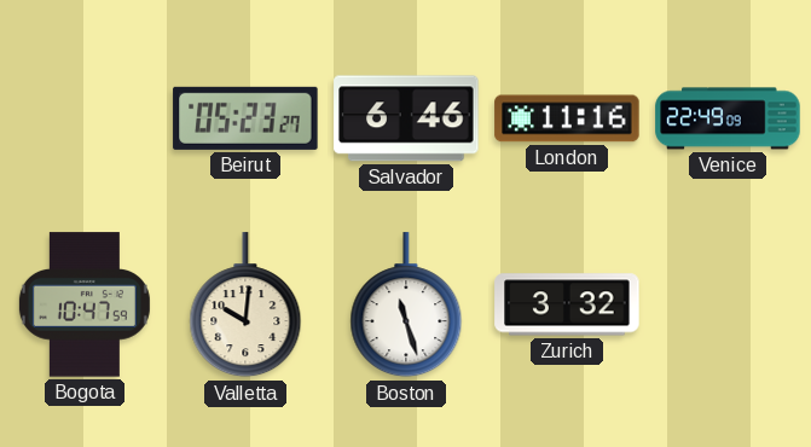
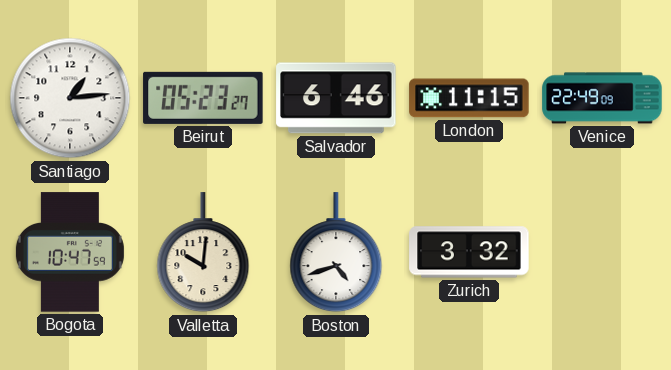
Santiago: none -> 1:14 (70, 98)
London: 11:16 -> 11:15 (469, 98)
Boston: 11:27 -> 4:42 (336, 253)
